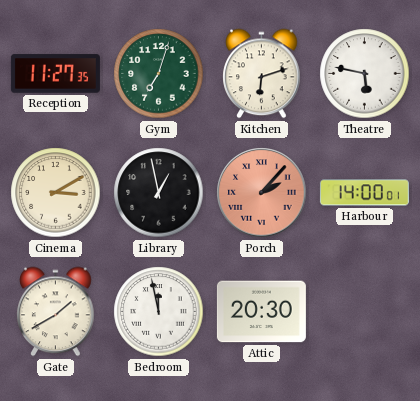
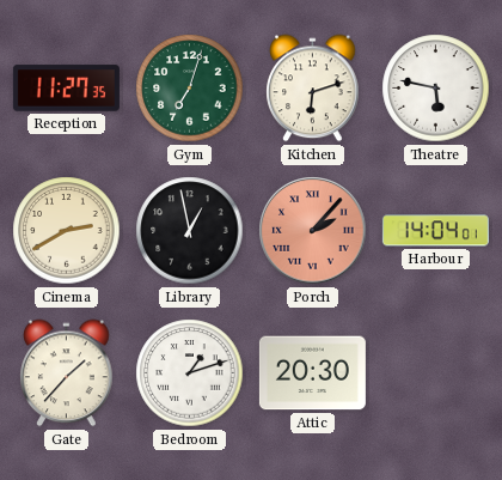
Cinema: 3:10 -> 2:40 (67, 231)
Harbour: 14:00 -> 14:04 (435, 231)
Gate: 1:40 -> 1:37 (67, 373)
Bedroom: 11:58 -> 1:12 (190, 373)
